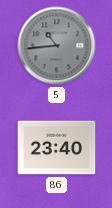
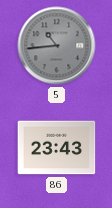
86: 23:40 -> 23:43 (57, 148)
